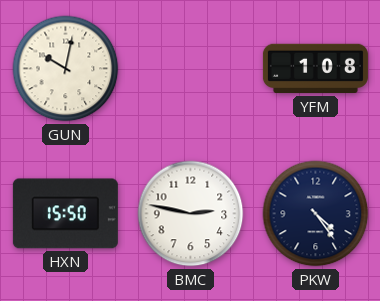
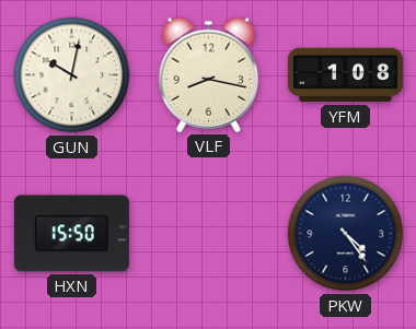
VLF: none -> 8:17 (209, 74)
BMC: 2:47 -> none (191, 214)
